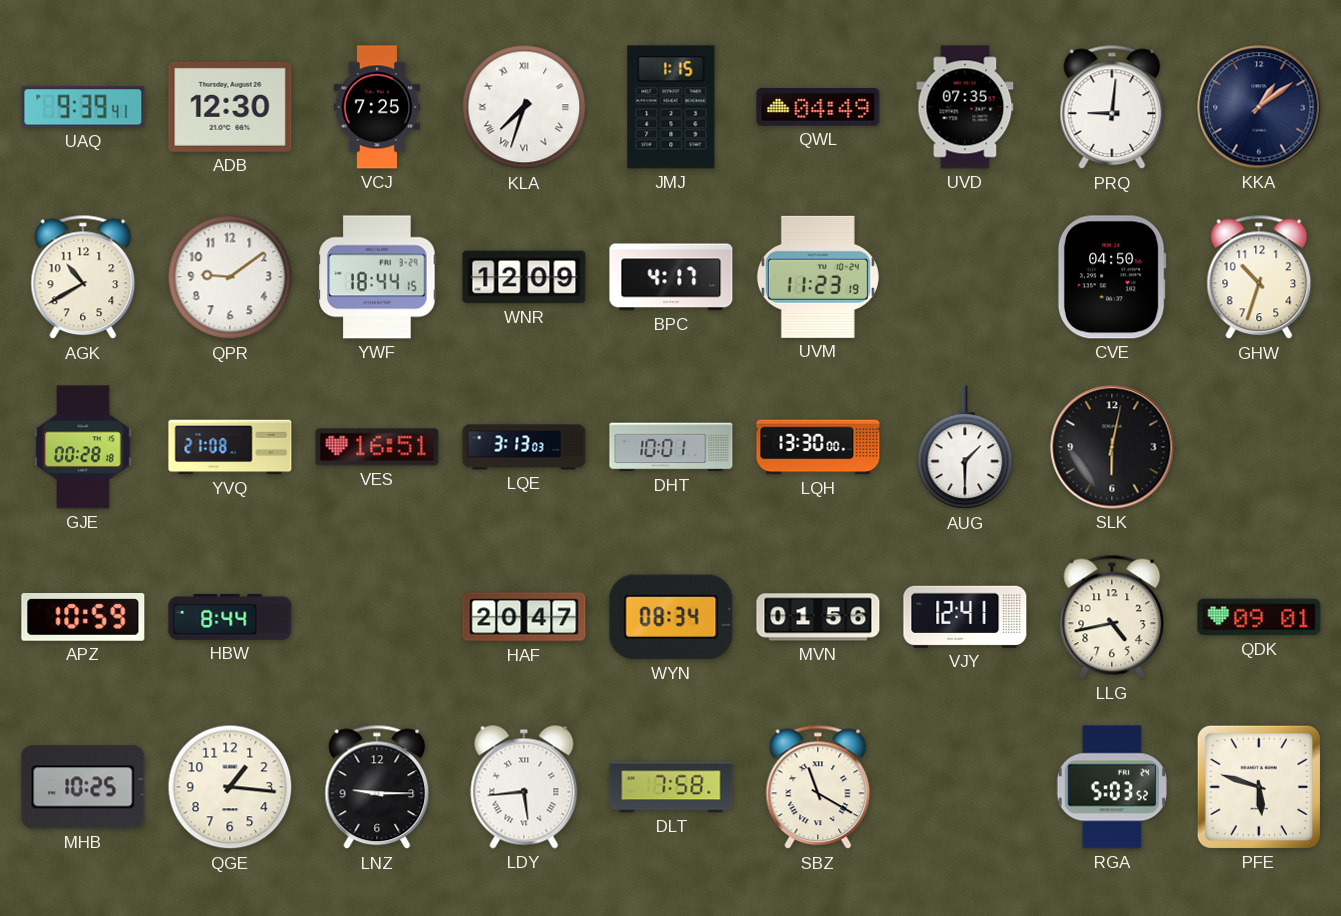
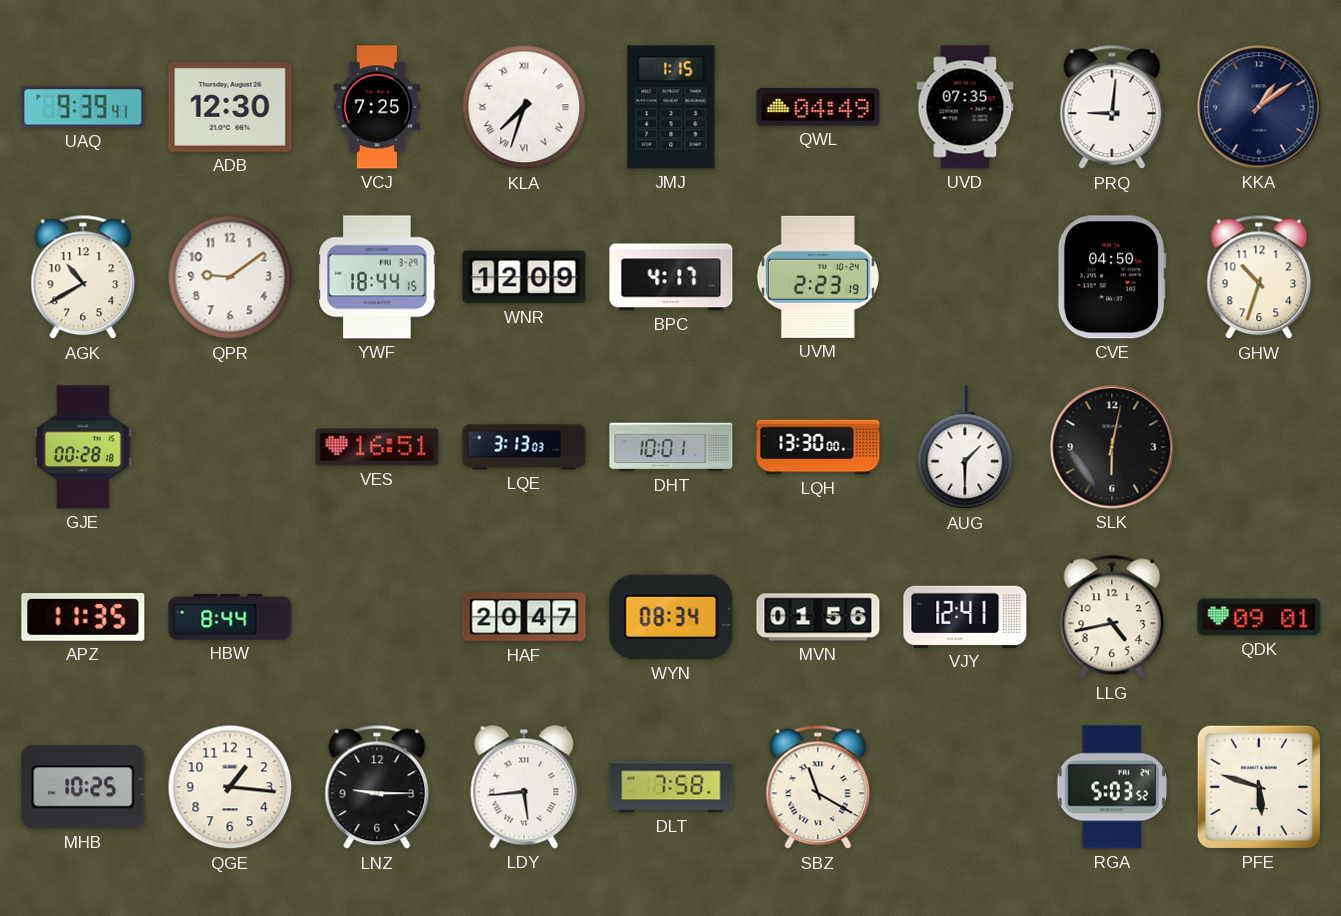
UVM: 11:23 -> 2:23 (818, 277)
YVQ: 21:08 -> none (230, 447)
APZ: 10:59 -> 11:35 (83, 618)
